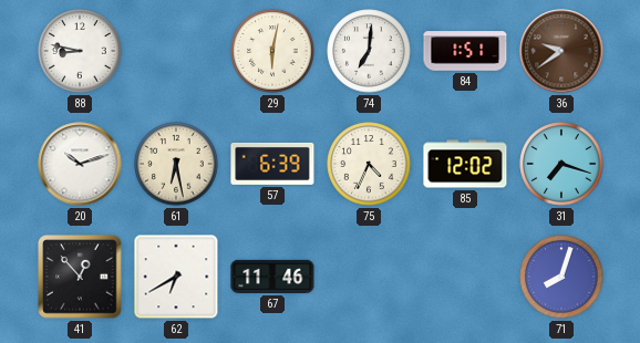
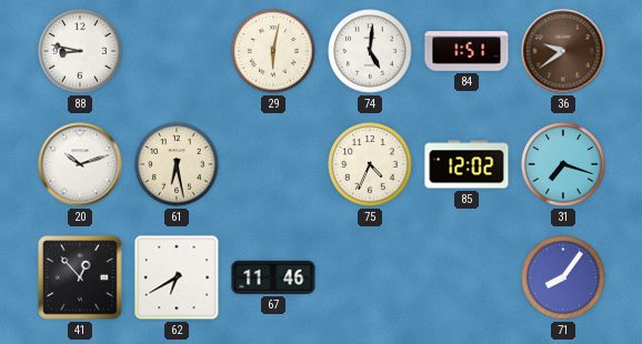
74: 7:01 -> 5:01 (370, 51)
57: 6:39 -> none (272, 164)
71: 8:03 -> 8:06 (563, 277)
